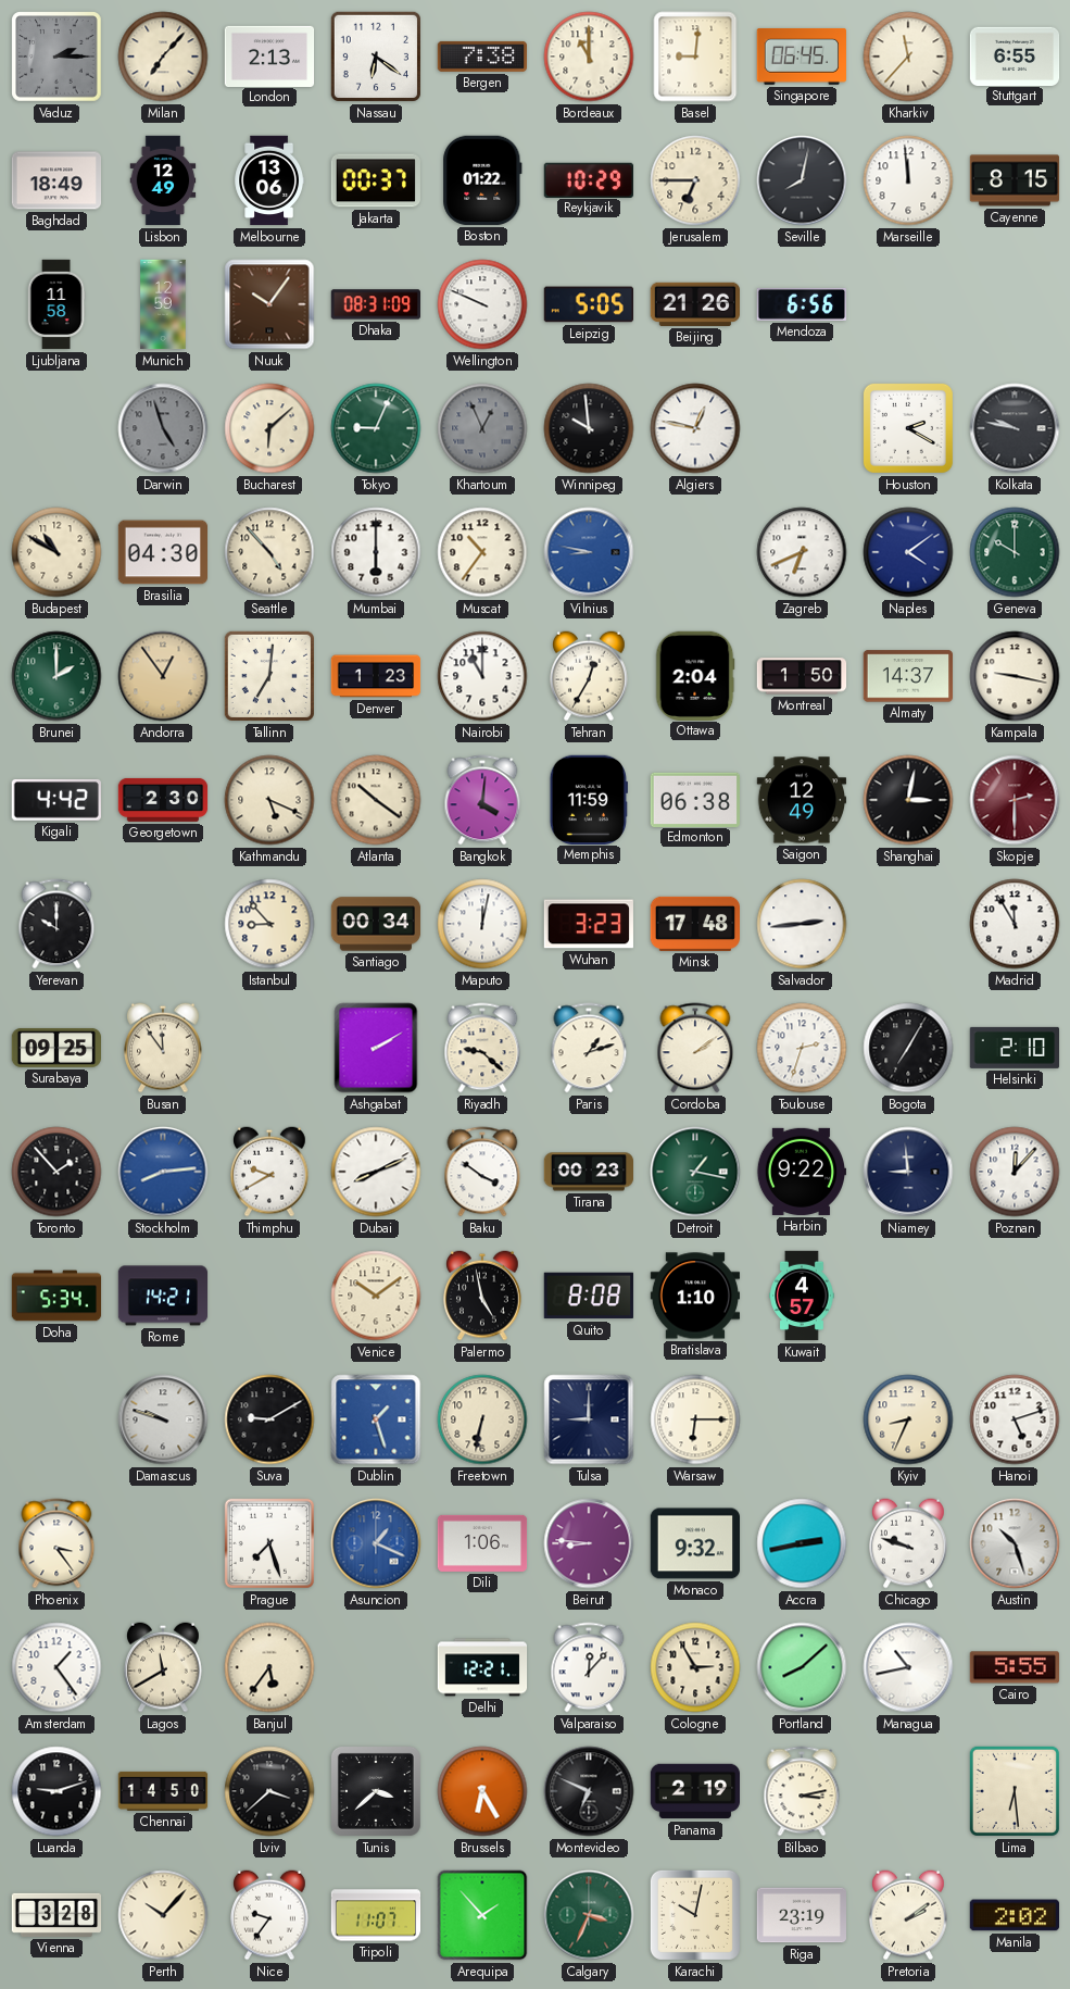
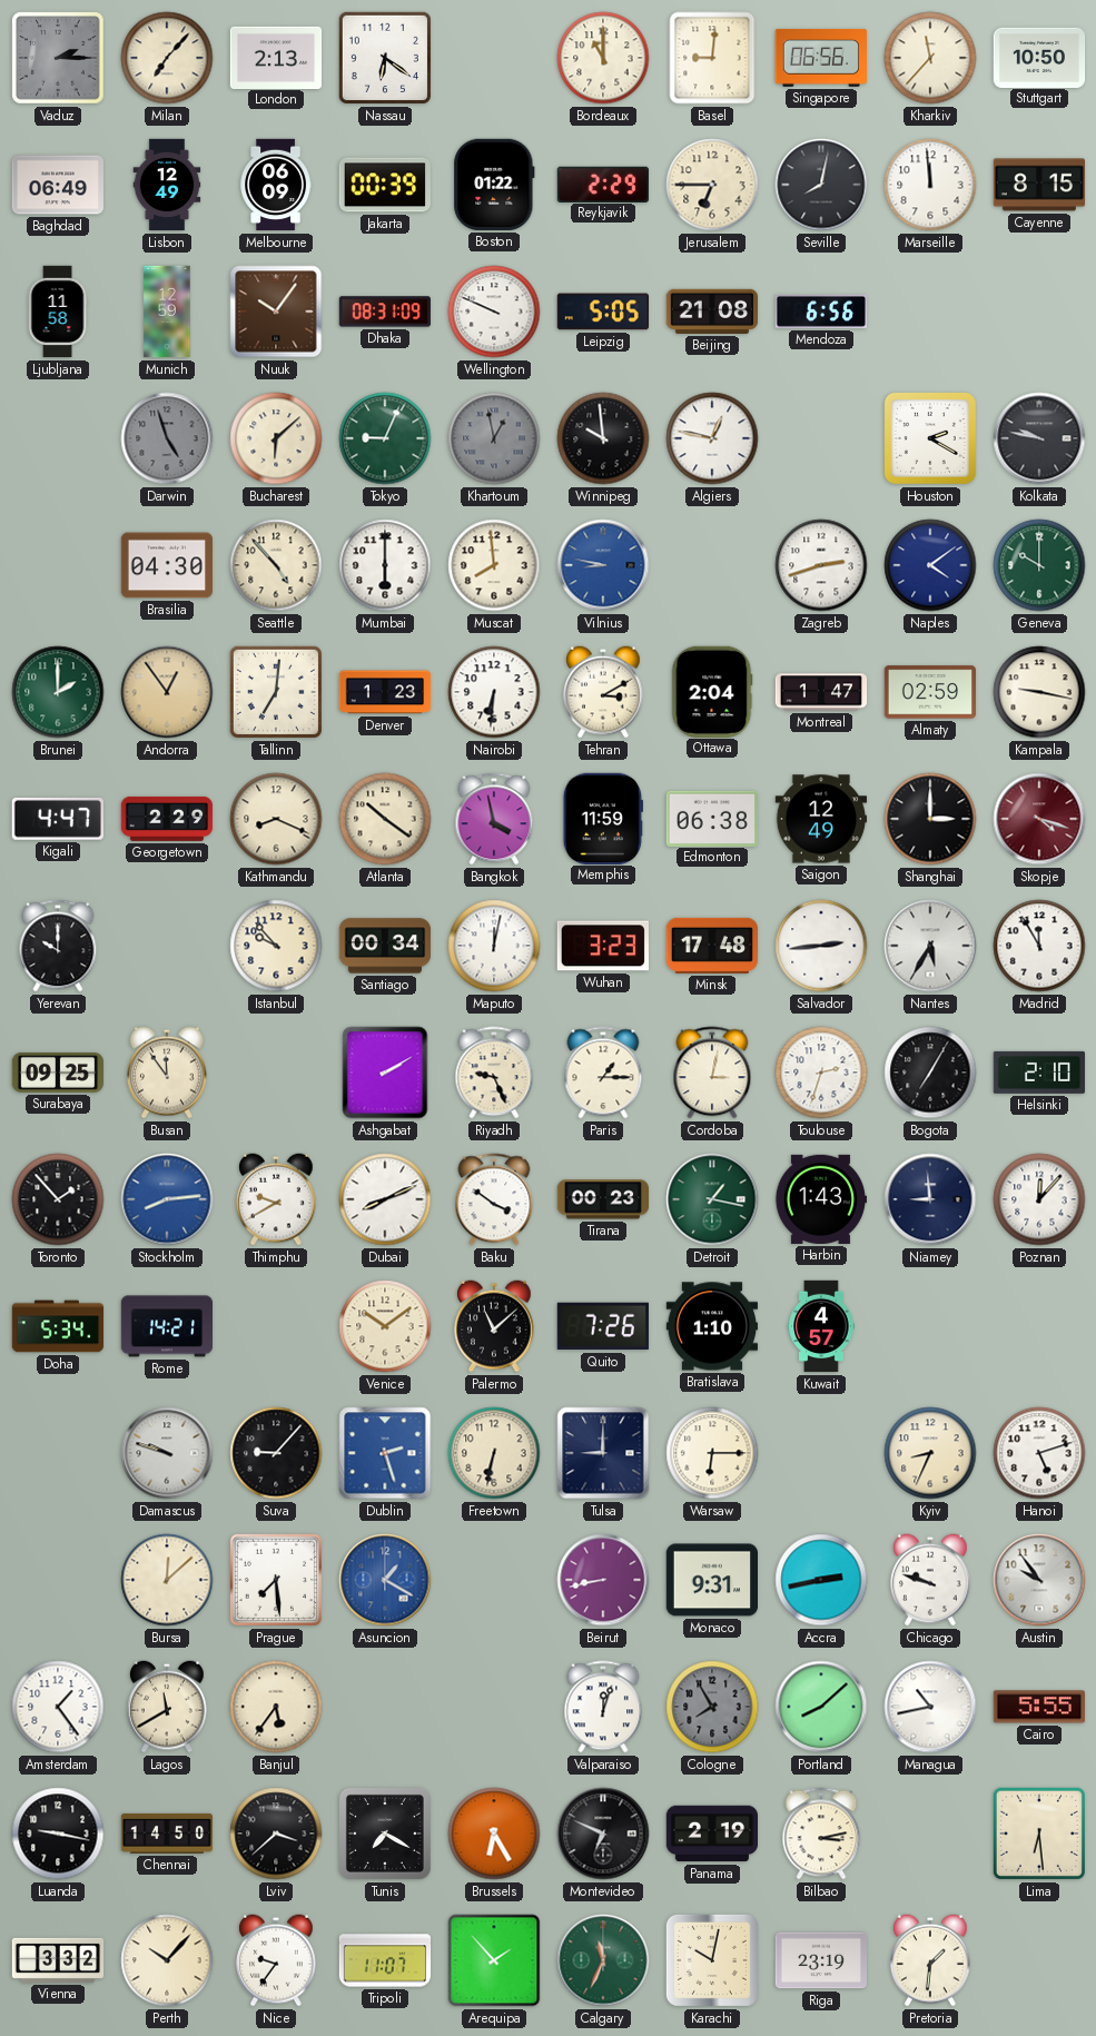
Bergen: 7:38 -> none (481, 57)
Singapore: 06:45 -> 06:56 (820, 58)
Stuttgart: 6:55 -> 10:50 (1039, 57)
Baghdad: 18:49 -> 06:49 (57, 185)
Melbourne: 13:06 -> 06:09 (275, 185)
Jakarta: 00:37 -> 00:39 (385, 185)
Reykjavik: 10:29 -> 2:29 (602, 184)
Beijing: 21:26 -> 21:08 (711, 312)
Khartoum: 12:56 -> 12:58 (494, 438)
Budapest: 10:50 -> none (56, 552)
Muscat: 10:36 -> 7:59 (494, 565)
Zagreb: 6:41 -> 2:42 (821, 565)
Nairobi: 11:00 -> 6:31 (494, 692)
Tehran: 12:35 -> 3:10 (604, 692)
Montreal: 1:50 -> 1:47 (821, 692)
Almaty: 14:37 -> 02:59 (929, 692)
Kigali: 4:42 -> 4:47 (58, 819)
Georgetown: 2:30 -> 2:29 (167, 819)
Kathmandu: 5:19 -> 8:19 (276, 819)
Bangkok: 4:01 -> 3:58 (494, 819)
Shanghai: 3:02 -> 3:00 (930, 819)
Skopje: 2:30 -> 4:18 (1039, 819)
Istanbul: 8:53 -> 9:53 (276, 946)
Nantes: none -> 5:35 (930, 946)
Riyadh: 9:22 -> 9:26 (494, 1073)
Paris: 1:12 -> 1:15 (603, 1073)
Cordoba: 2:09 -> 3:02 (712, 1073)
Harbin: 9:22 -> 1:43 (820, 1199)
Palermo: 4:58 -> 11:08 (495, 1326)
Quito: 8:08 -> 7:26 (602, 1326)
Suva: 9:10 -> 9:07 (276, 1453)
Dublin: 1:27 -> 2:27 (385, 1453)
Phoenix: 3:24 -> none (56, 1543)
Bursa: none -> 12:08 (167, 1580)
Prague: 7:27 -> 7:29 (276, 1580)
Asuncion: 1:19 -> 1:20 (385, 1580)
Dili: 1:06 -> none (482, 1543)
Beirut: 8:46 -> 8:43 (603, 1580)
Monaco: 9:32 -> 9:31 (711, 1580)
Austin: 10:27 -> 9:54 (1039, 1580)
Delhi: 12:21 -> none (482, 1667)
Valparaiso: 12:07 -> 12:03 (603, 1707)
Cologne: 2:55 -> 7:55 (712, 1707)
Cologne dial: cream -> grey (712, 1707)
Luanda: 9:12 -> 9:17 (58, 1834)
Tunis: 3:38 -> 7:20 (385, 1834)
Vienna: 3:28 -> 3:32 (58, 1960)
Calgary: 3:34 -> 11:34 (603, 1960)
Pretoria: 2:09 -> 1:31 (931, 1960)
Manila: 2:02 -> none (1014, 1915)
